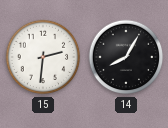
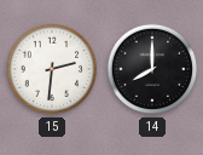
14: 8:05 -> 8:00 (152, 69)
